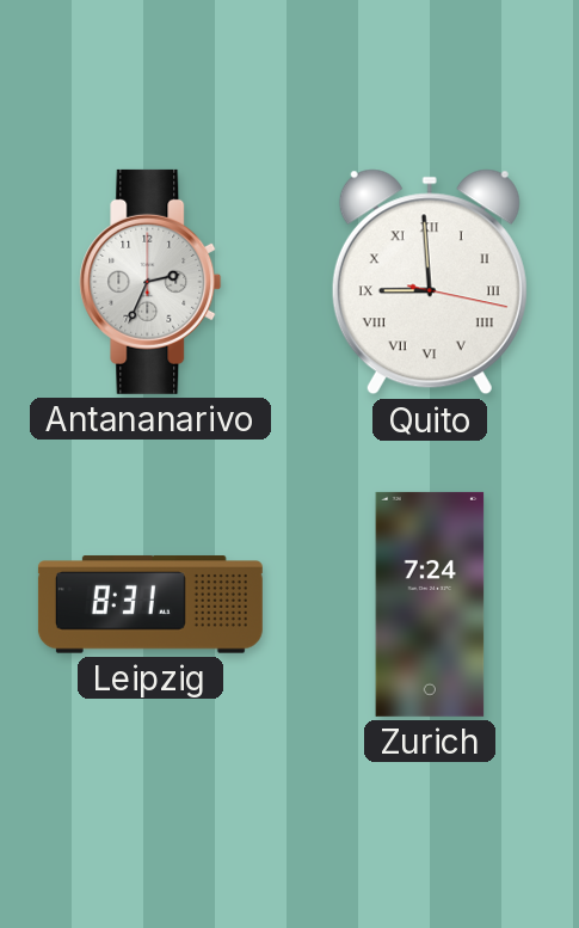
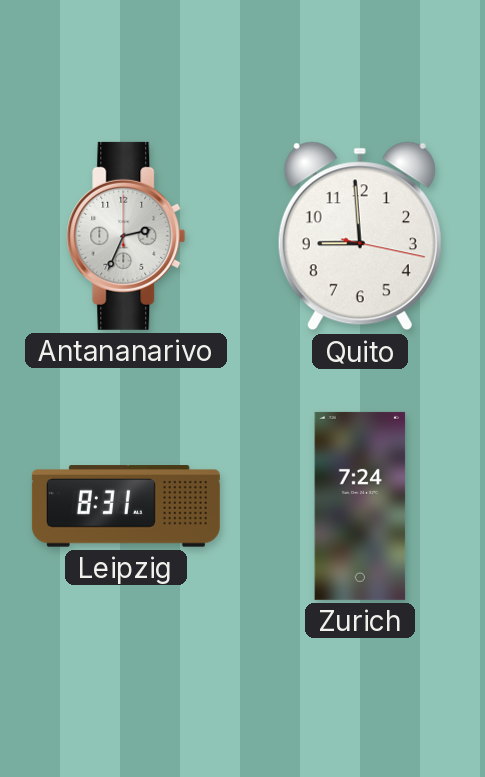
Quito numerals: Roman -> Arabic (360, 236)
